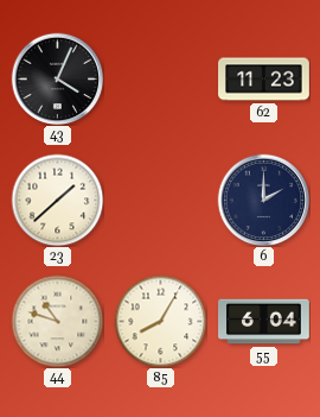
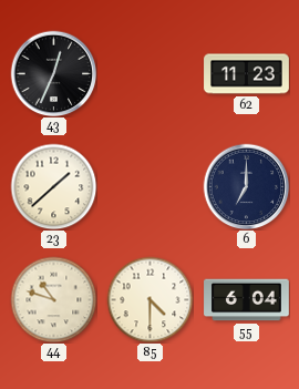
43: 4:04 -> 12:34 (53, 73)
6: 2:00 -> 7:00 (246, 186)
85: 8:05 -> 4:30 (149, 299)
